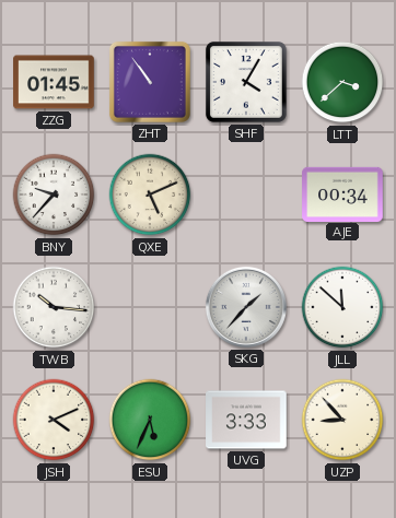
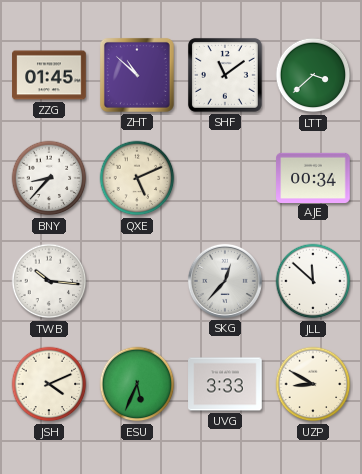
ZHT: 10:54 -> 10:52 (137, 75)
SHF: 4:05 -> 11:09 (225, 75)
BNY: 9:37 -> 8:37 (49, 178)
SKG: 1:37 -> 12:37 (225, 281)
UZP: 8:53 -> 8:50 (313, 384)
